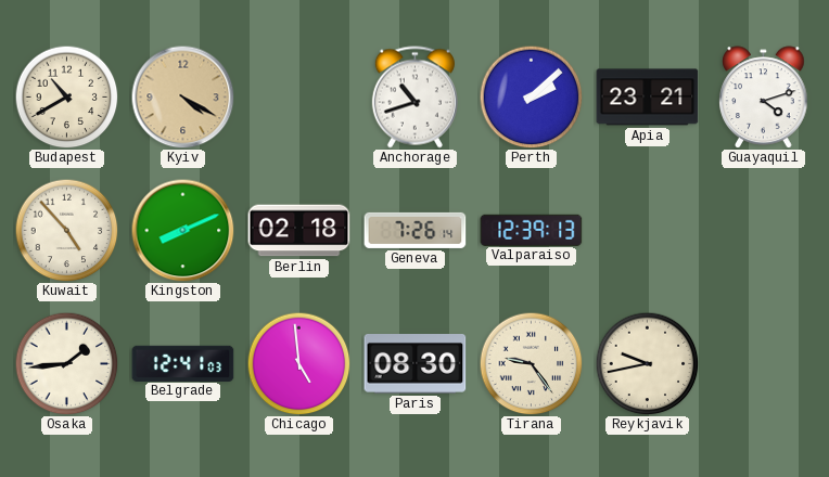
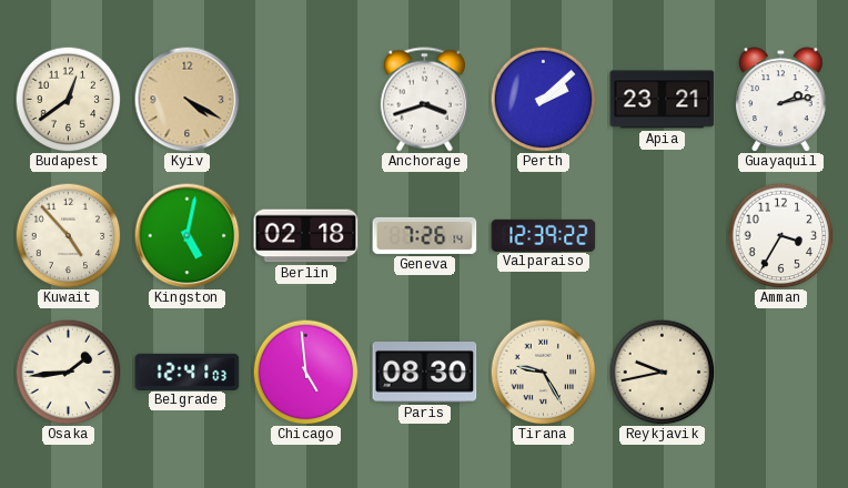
Budapest: 10:40 -> 12:39 (68, 99)
Anchorage: 10:42 -> 3:42 (424, 100)
Guayaquil: 4:12 -> 2:13 (781, 100)
Kingston: 8:11 -> 5:02 (186, 235)
Valparaiso: 12:39:13 -> 12:39:22 (544, 235)
Amman: none -> 3:35 (780, 235)
Tirana: 9:24 -> 9:25 (543, 372)
